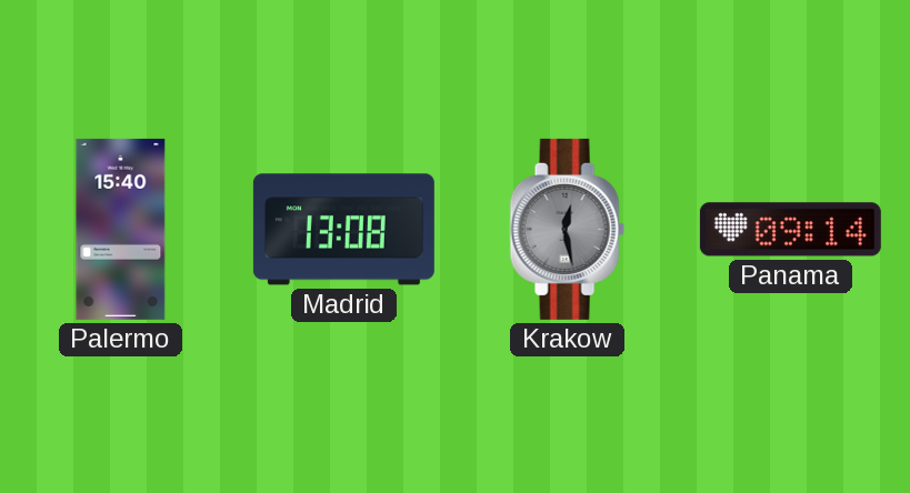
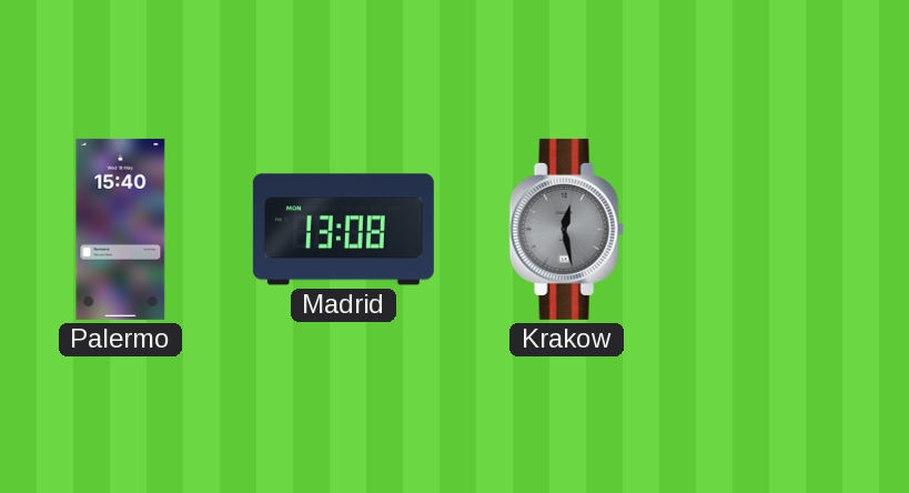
Panama: 09:14 -> none (790, 230)
